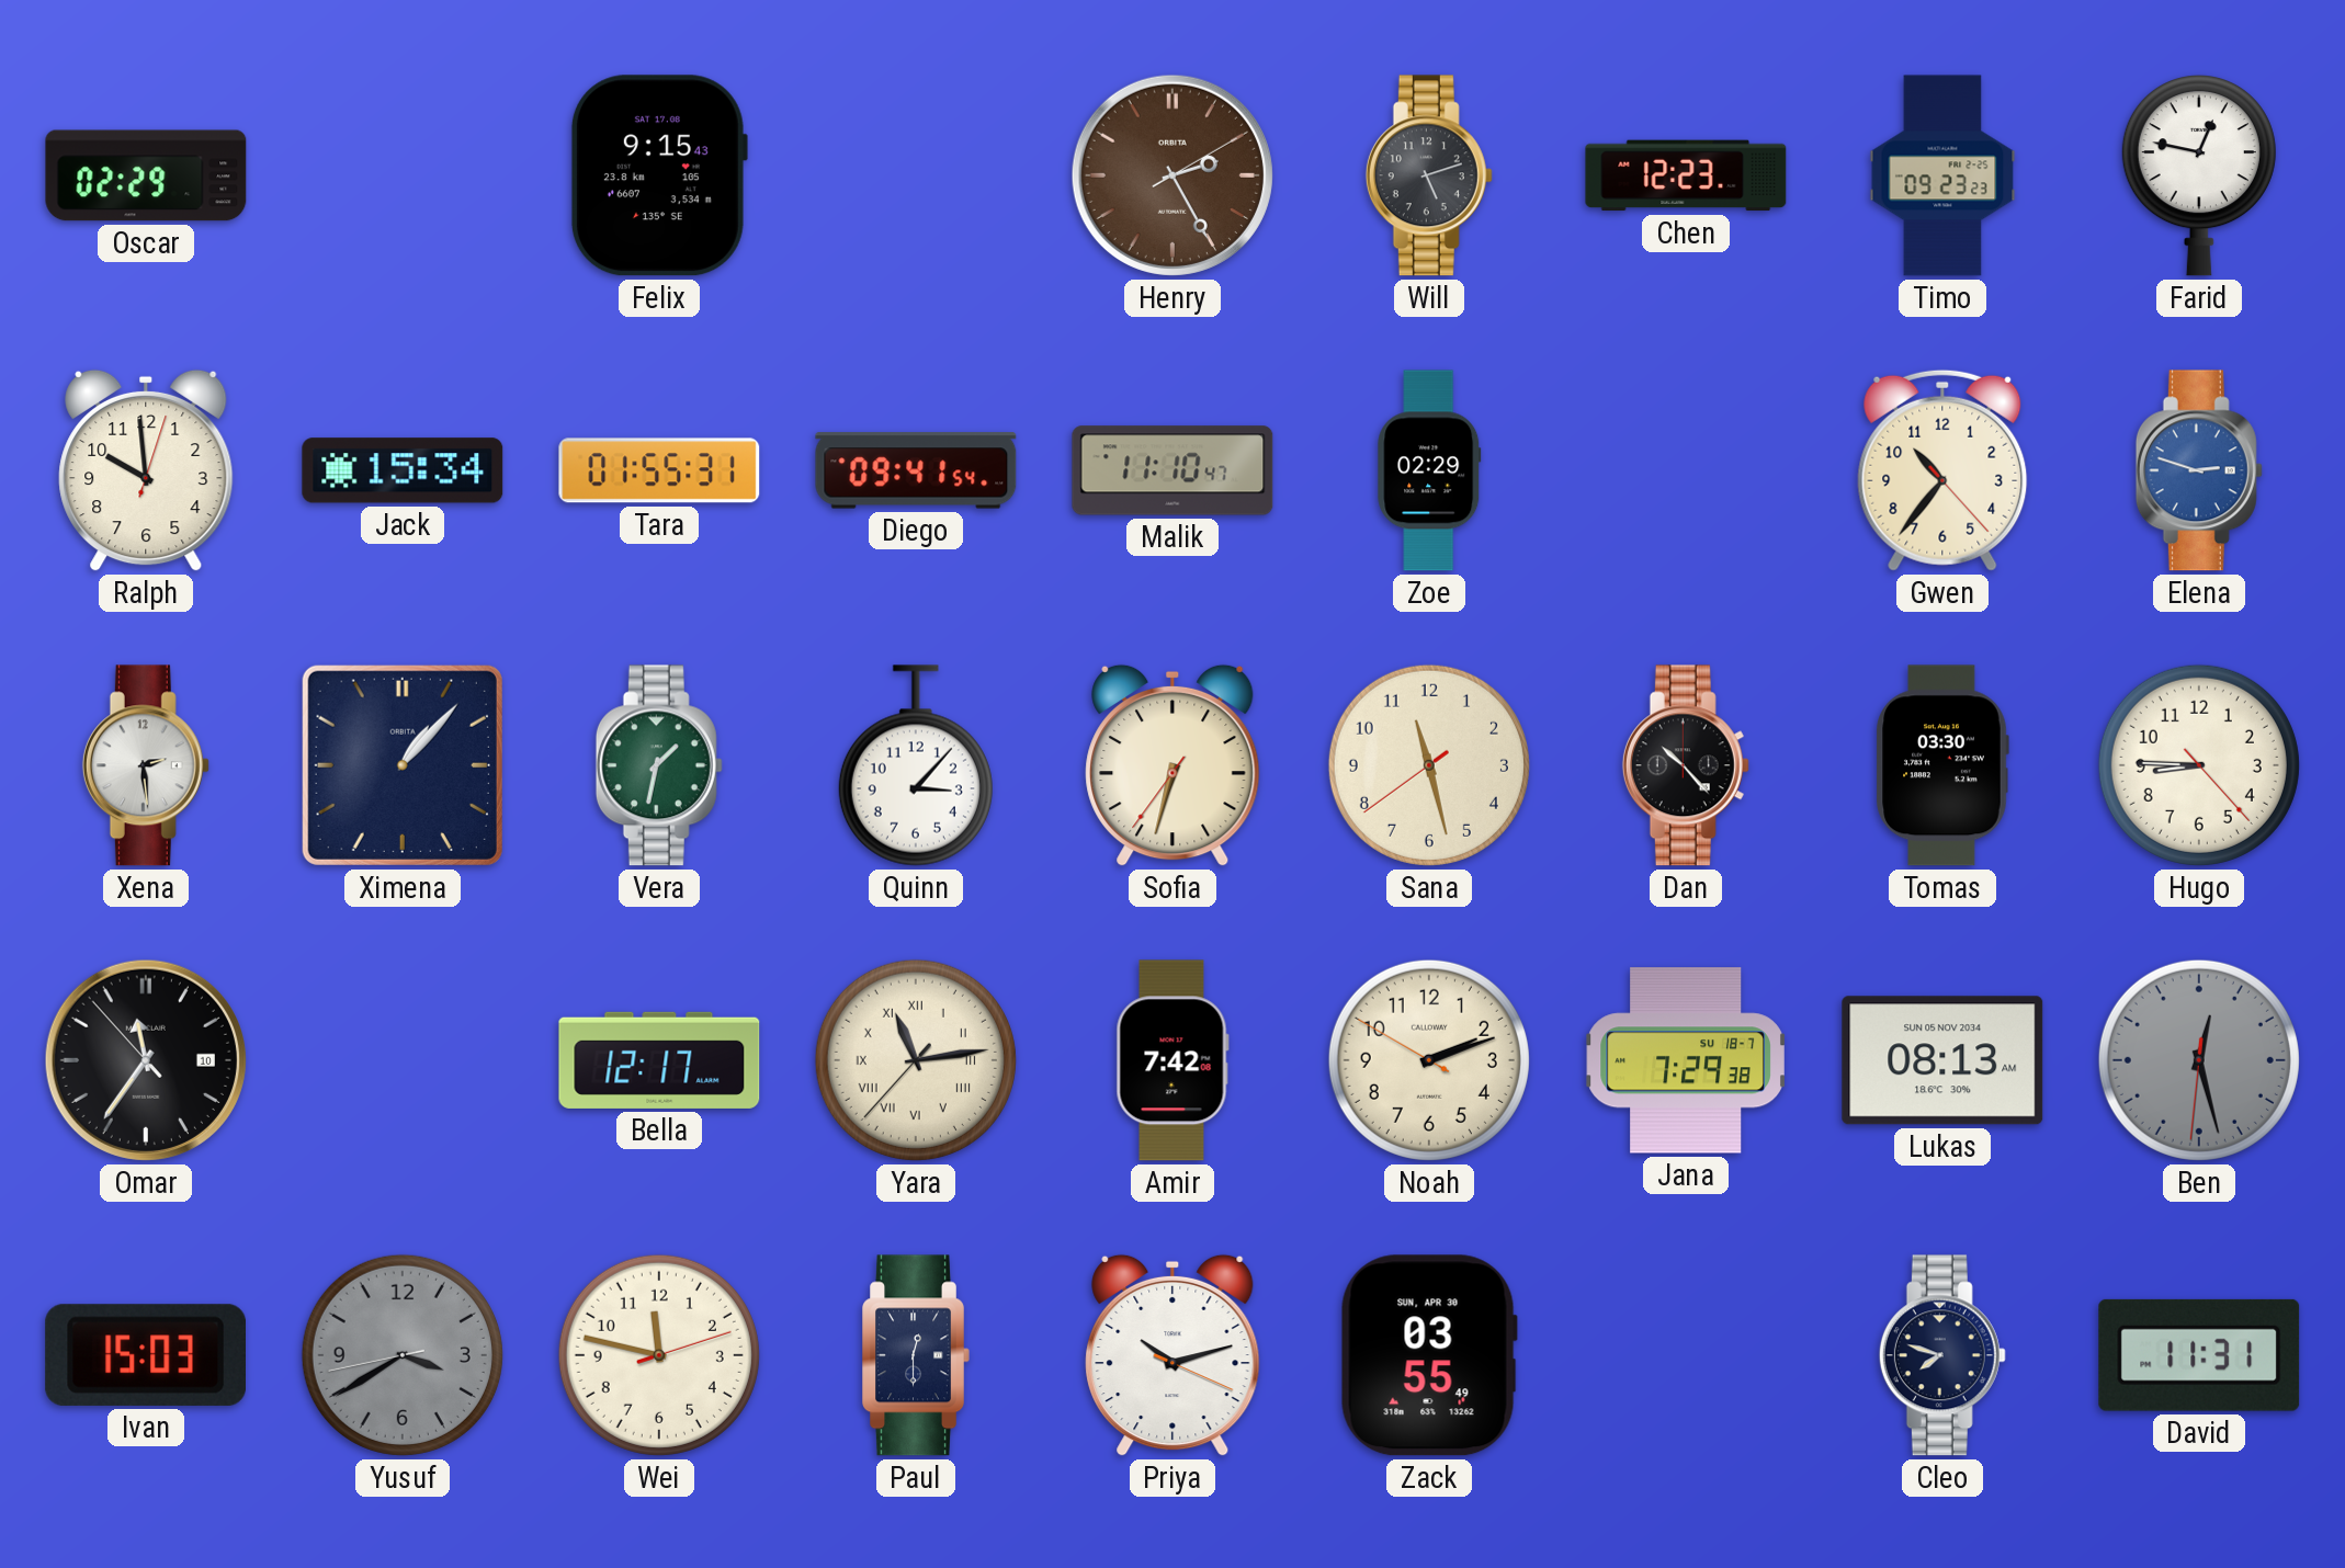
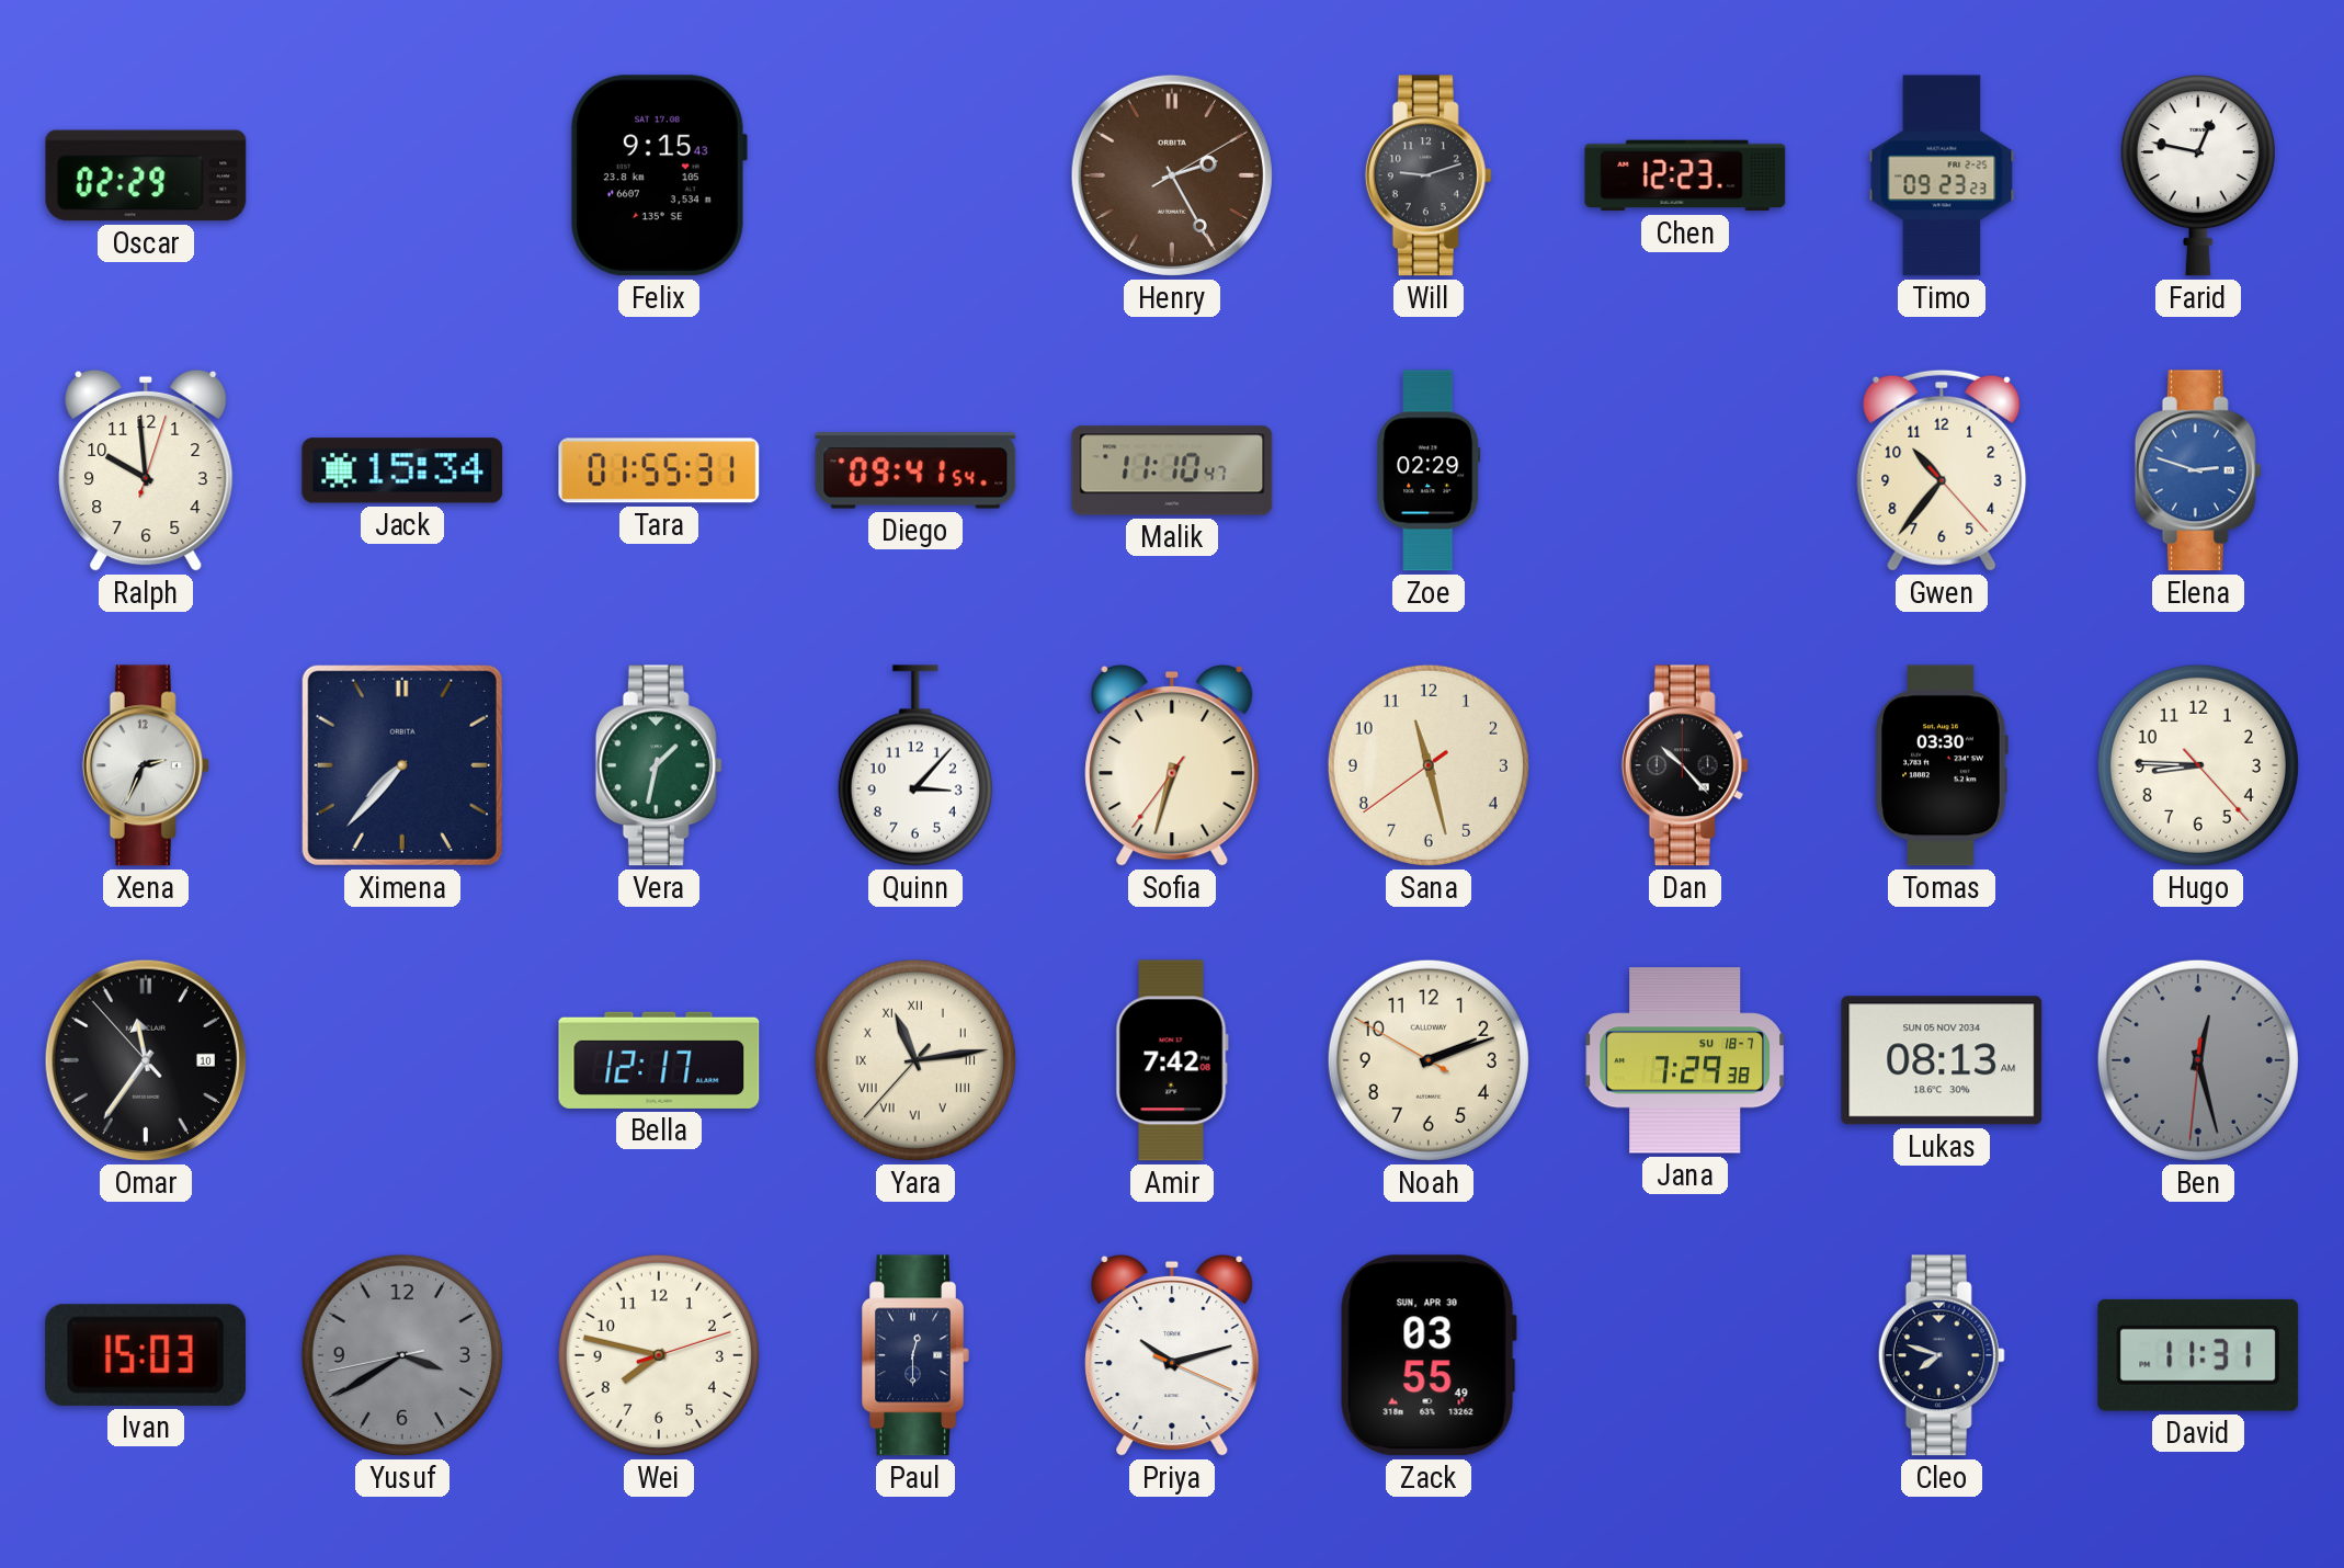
Will: 5:12 -> 9:12 (1429, 175)
Xena: 2:29 -> 2:34 (146, 765)
Ximena: 1:07 -> 7:37 (402, 765)
Wei: 11:47 -> 7:47 (659, 1355)
